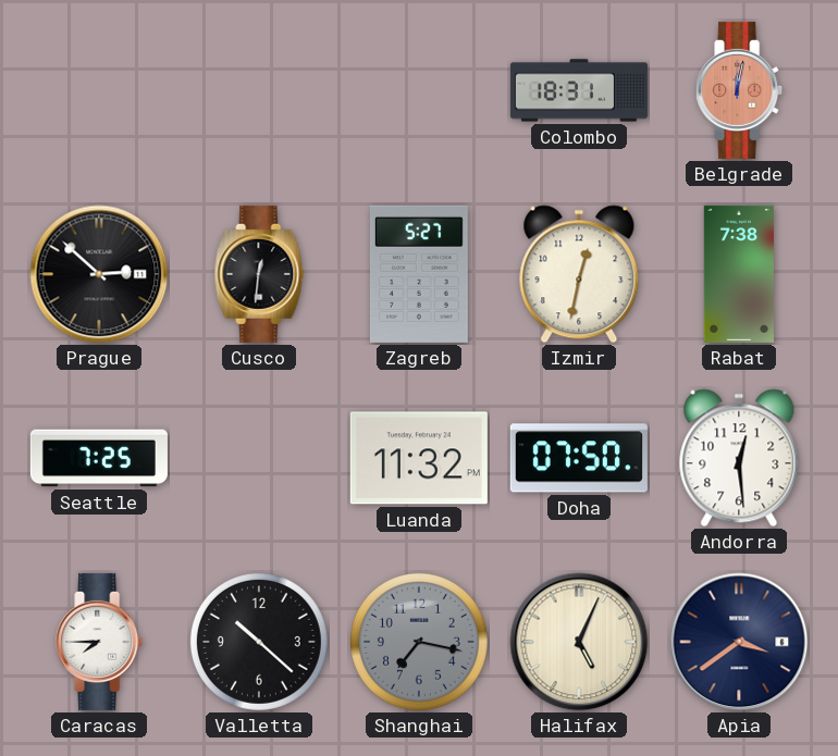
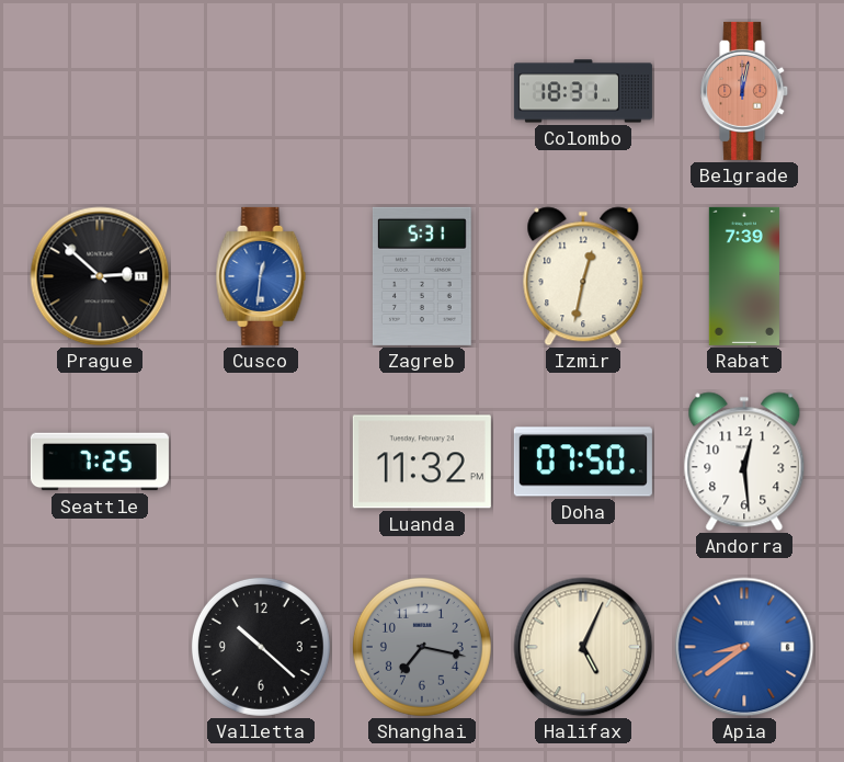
Cusco dial: black -> blue (261, 276)
Zagreb: 5:27 -> 5:31 (422, 276)
Rabat: 7:38 -> 7:39 (743, 276)
Caracas: 7:45 -> none (100, 642)
Apia: 3:39 -> 8:39 (744, 647)
Apia dial: navy -> blue (744, 647)
